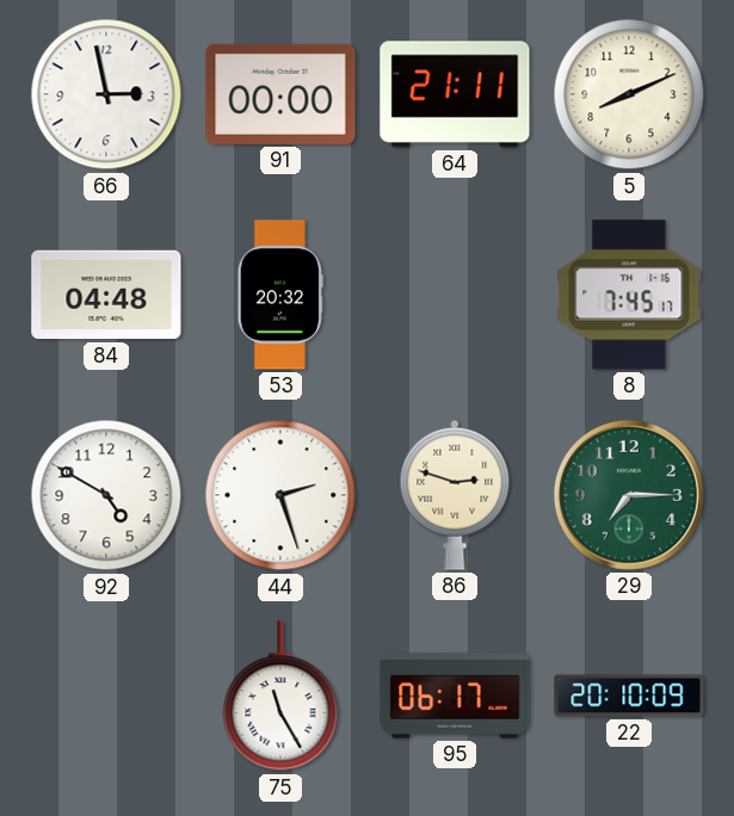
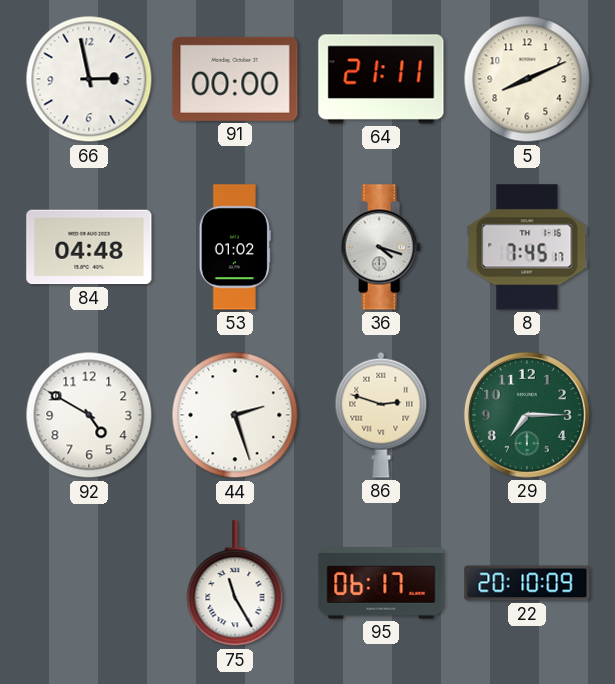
53: 20:32 -> 01:02 (235, 247)
36: none -> 4:18 (381, 247)
